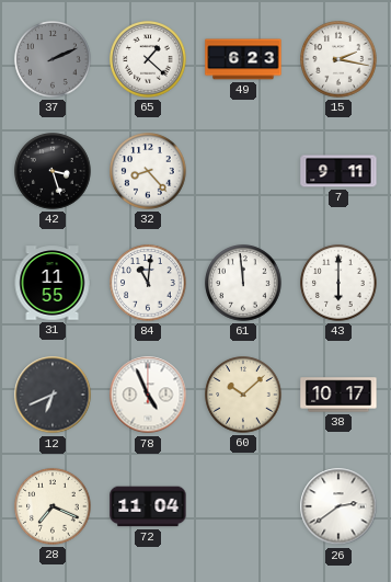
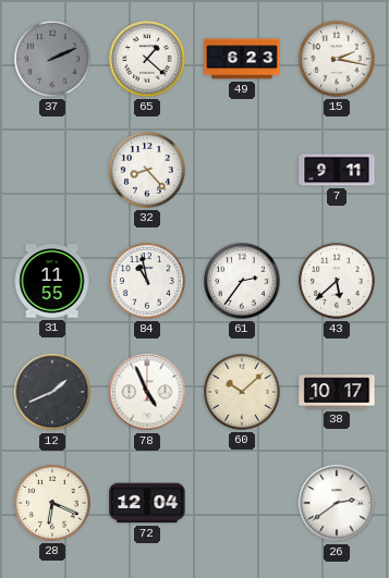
42: 3:27 -> none (53, 171)
84: 11:01 -> 10:58 (147, 281)
61: 11:59 -> 2:36 (242, 281)
43: 6:00 -> 5:38 (337, 281)
12: 6:41 -> 1:41 (52, 392)
28: 7:19 -> 6:19 (52, 503)
72: 11:04 -> 12:04 (147, 503)
